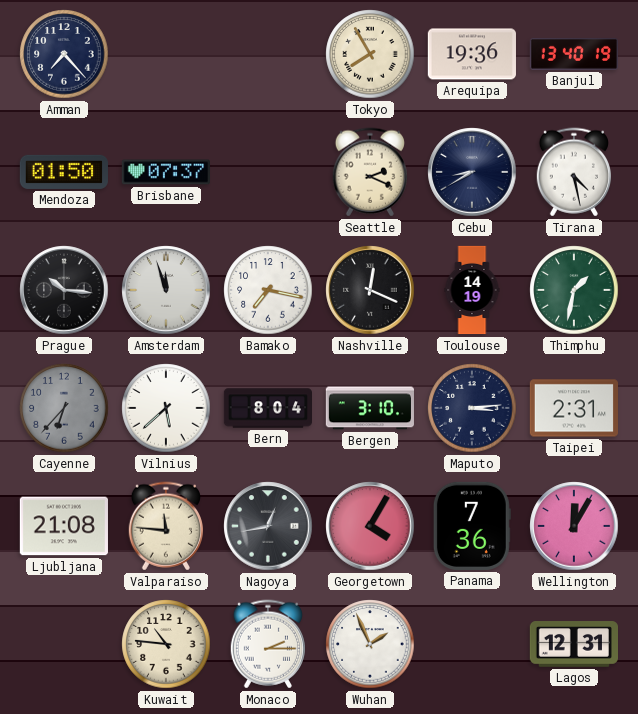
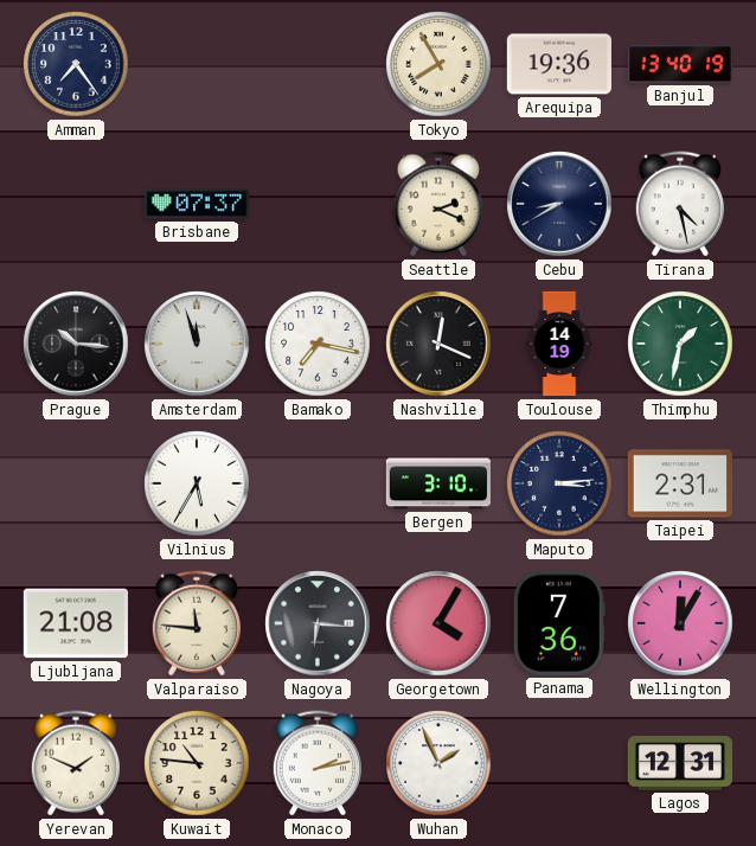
Amman: 7:23 -> 7:24 (76, 64)
Mendoza: 01:50 -> none (64, 172)
Cayenne: 6:37 -> none (64, 408)
Vilnius: 5:38 -> 5:35 (197, 483)
Bern: 8:04 -> none (268, 408)
Nagoya: 12:43 -> 6:16 (318, 623)
Yerevan: none -> 1:49 (75, 763)
Monaco: 2:15 -> 2:13 (316, 763)
